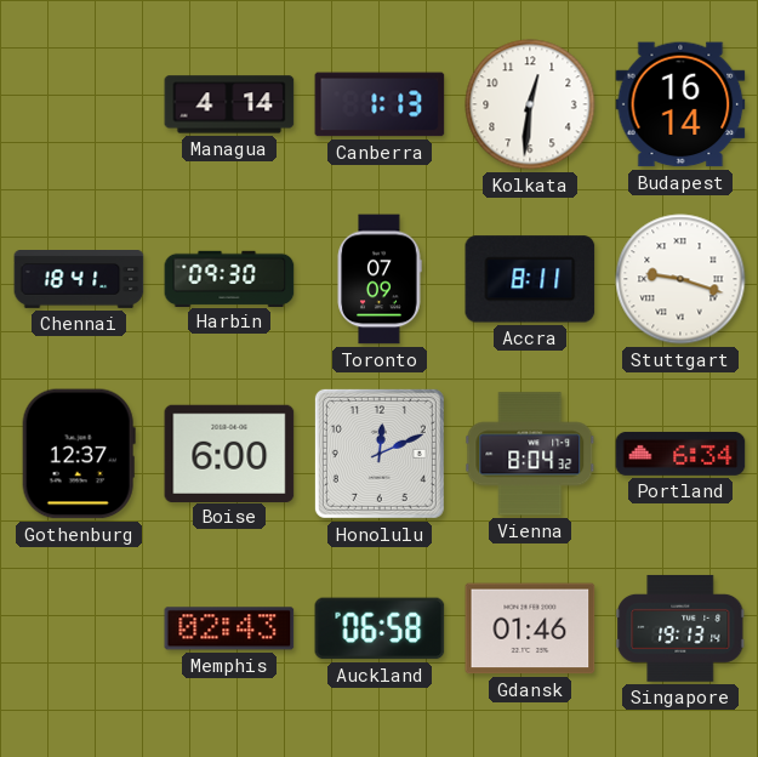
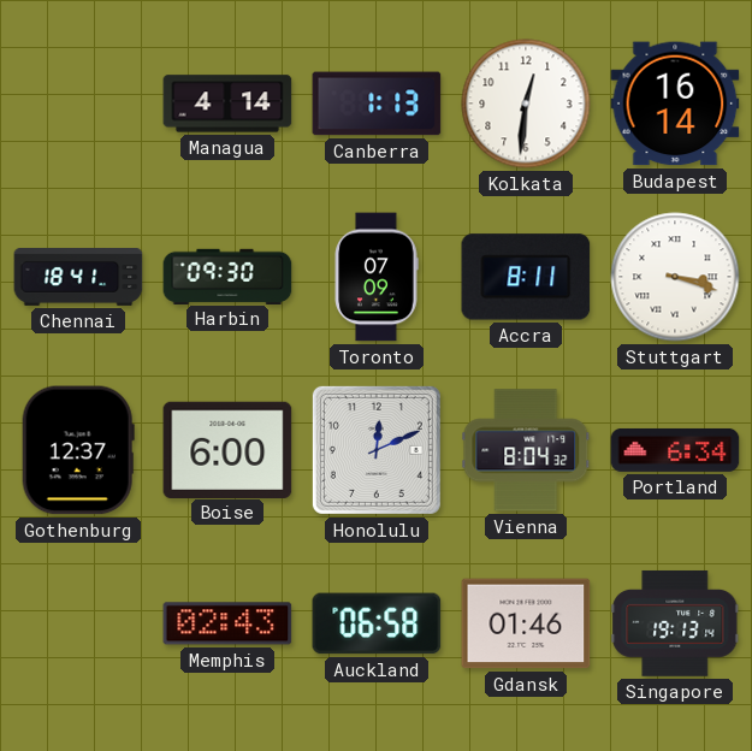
Stuttgart: 9:18 -> 3:18 (675, 277)
